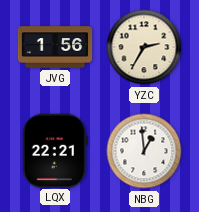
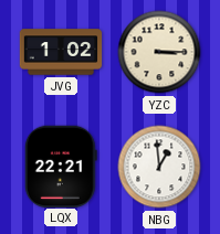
JVG: 1:56 -> 1:02 (61, 52)
YZC: 2:35 -> 3:15 (159, 52)
